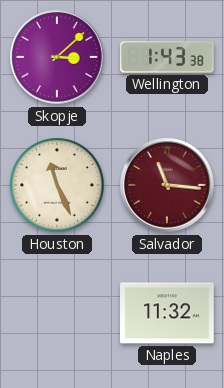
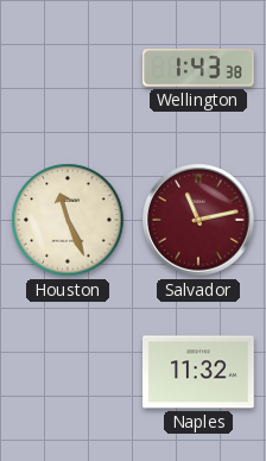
Skopje: 3:08 -> none (57, 57)
Salvador: 11:16 -> 11:13 (198, 220)
